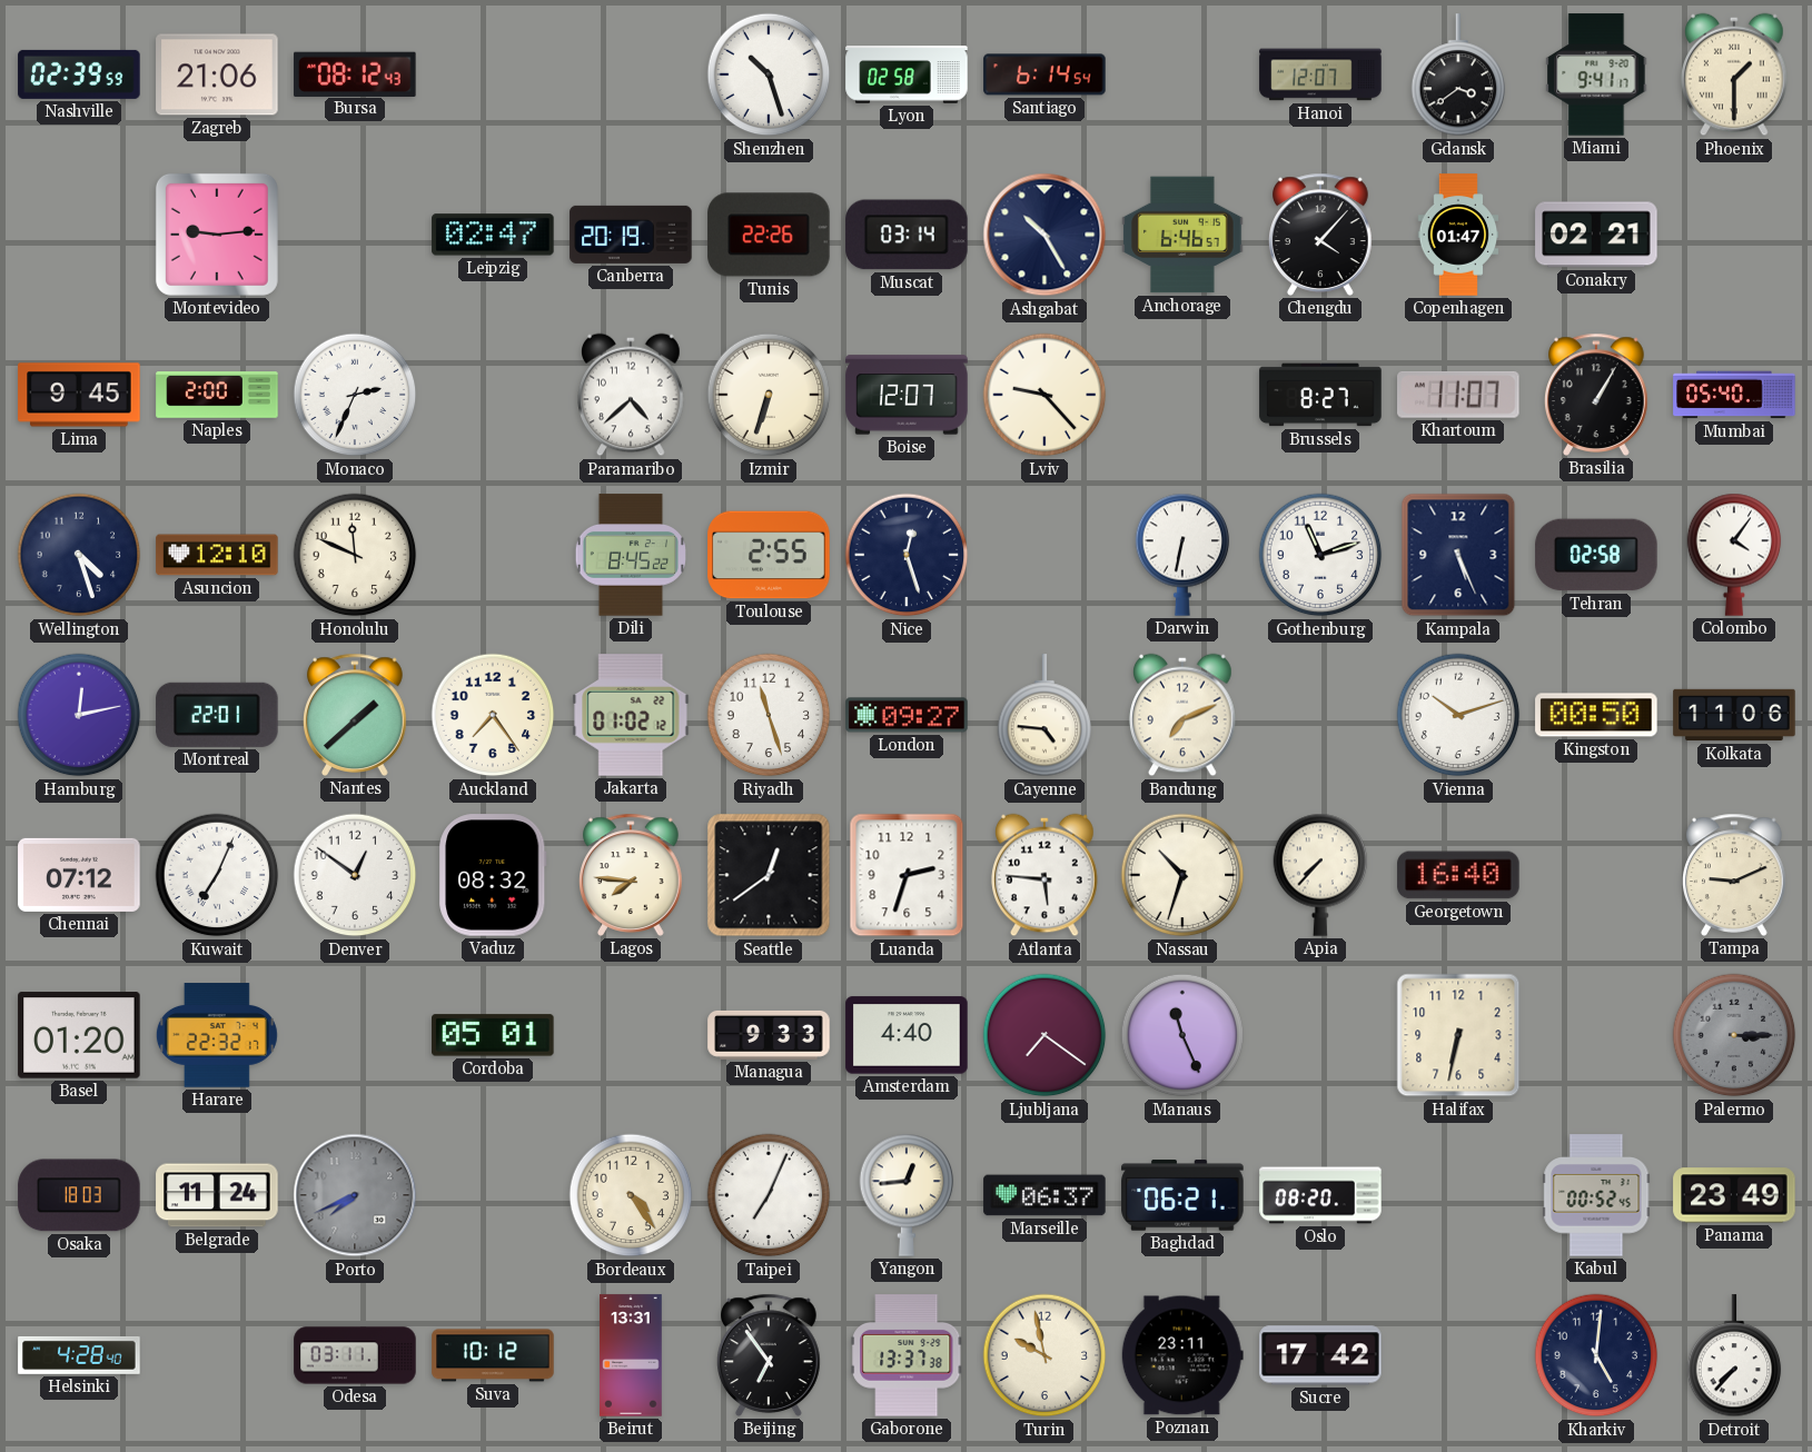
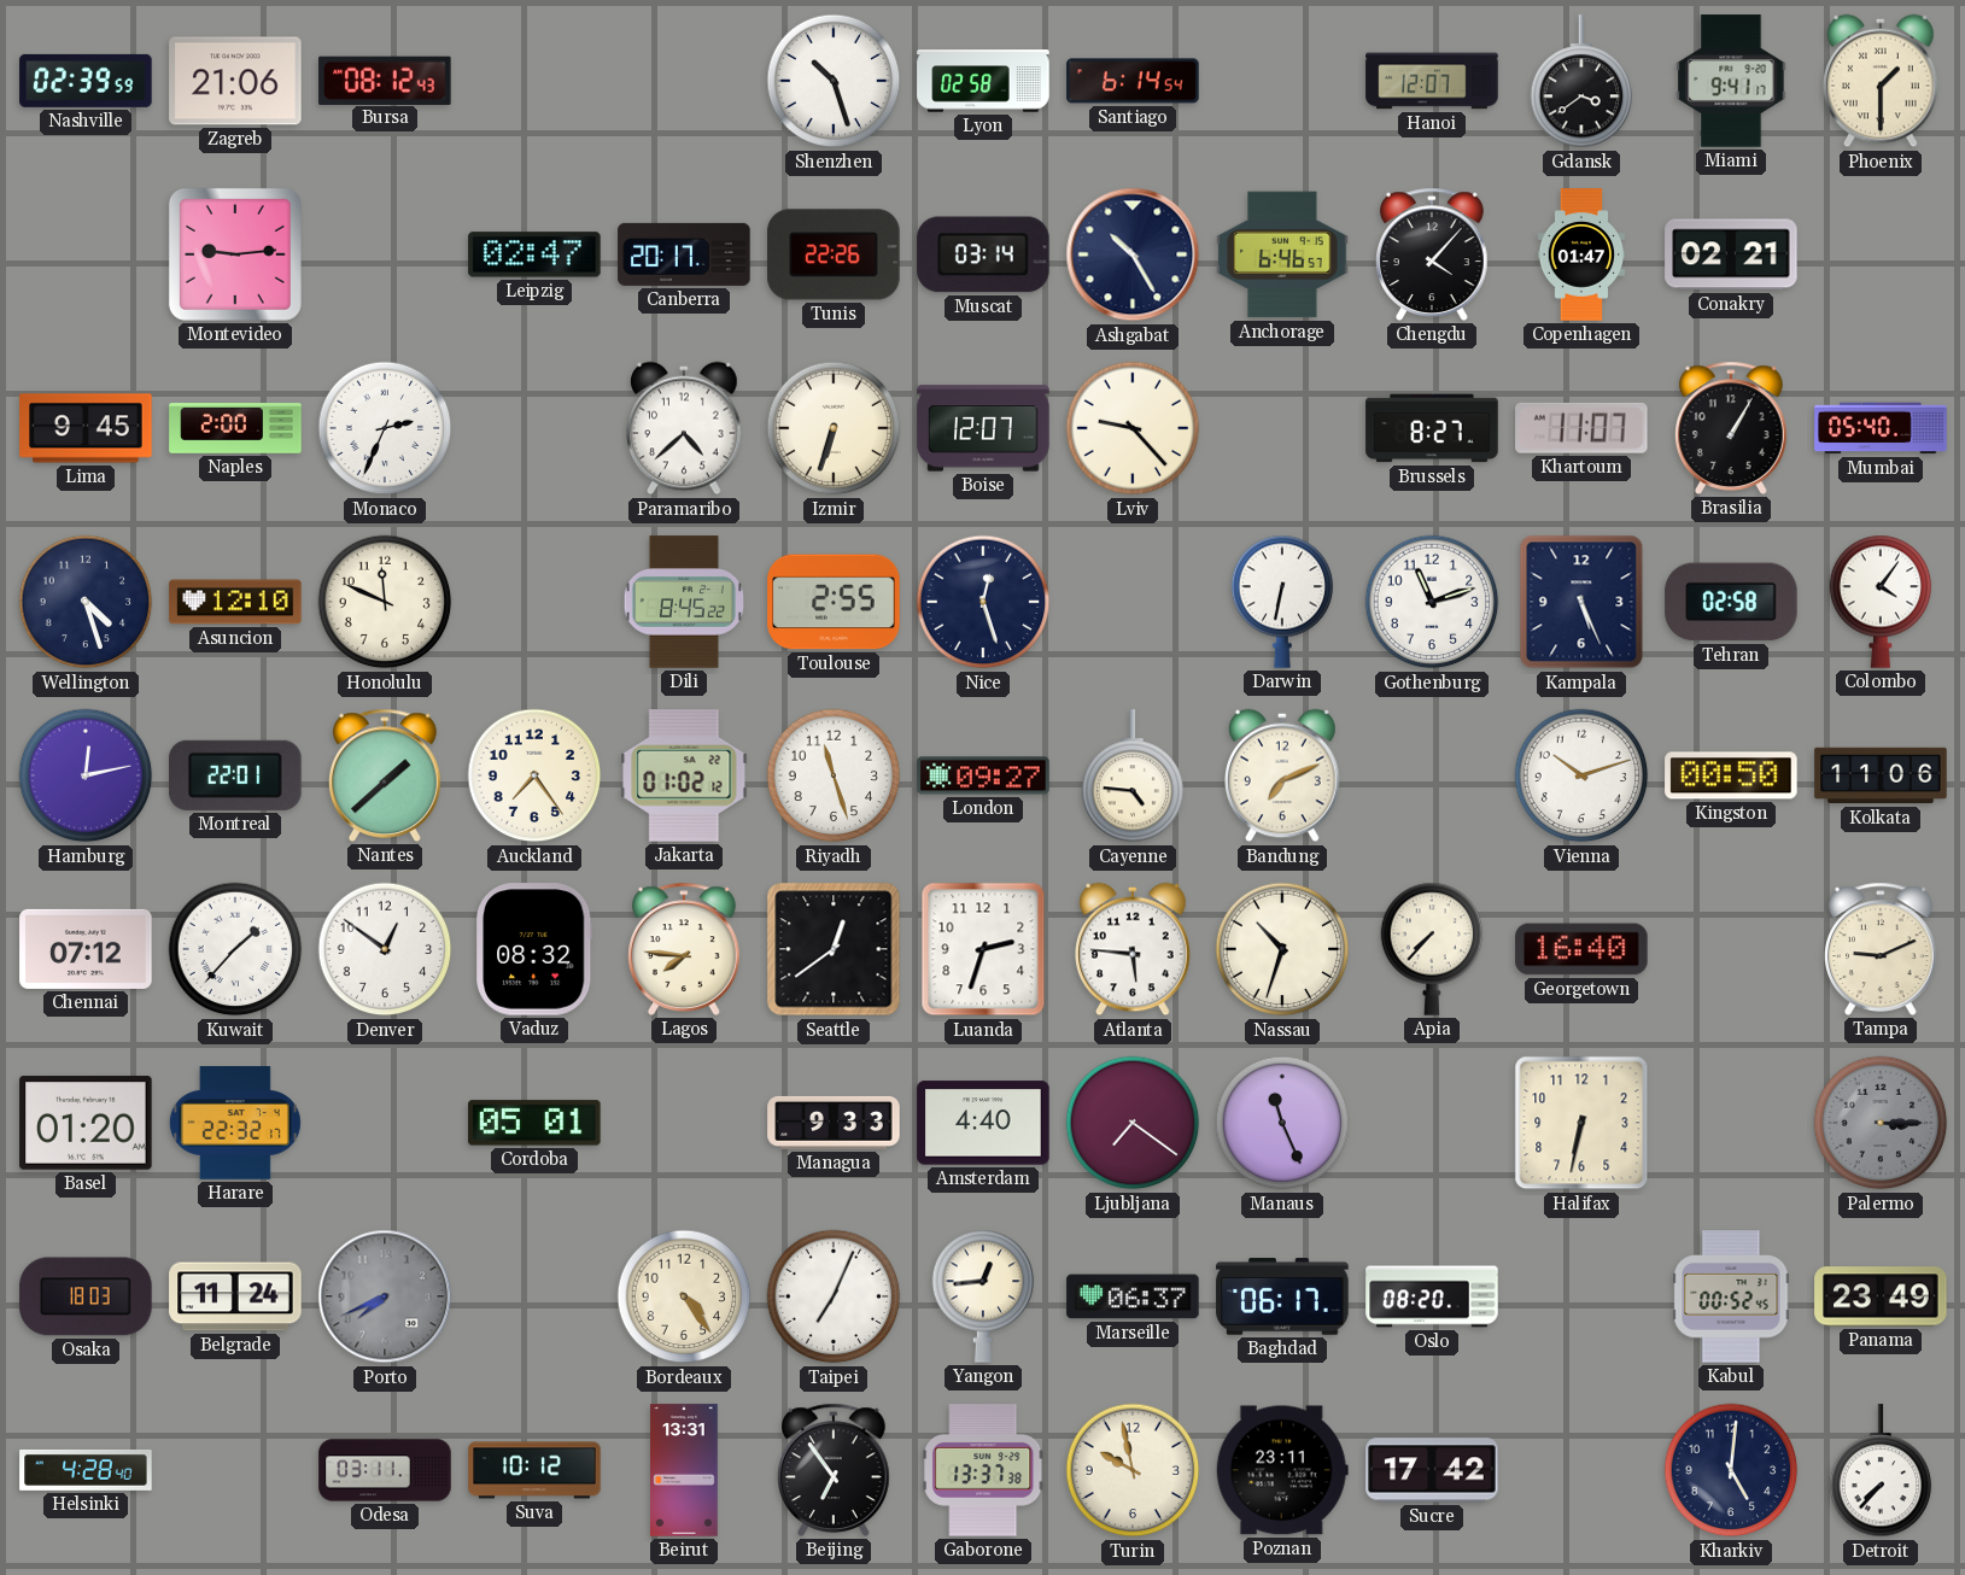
Canberra: 20:19 -> 20:17 (684, 254)
Kuwait: 7:04 -> 1:37 (235, 949)
Baghdad: 06:21 -> 06:17 (1282, 1296)
